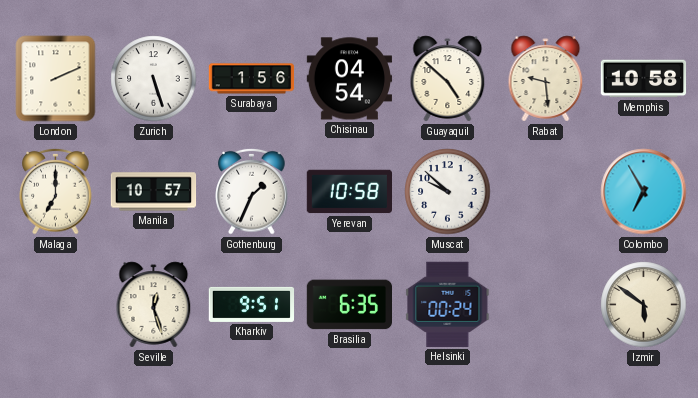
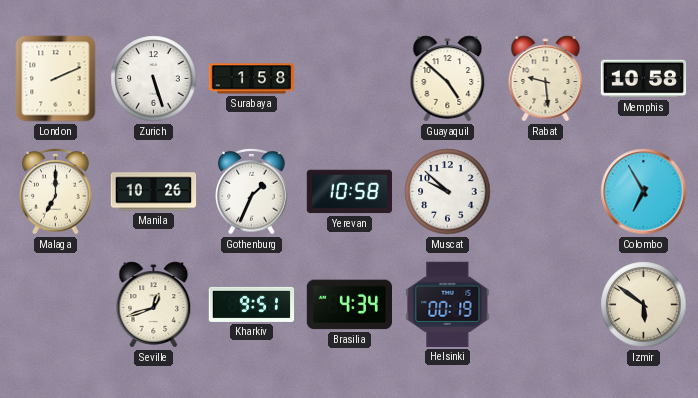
Surabaya: 1:56 -> 1:58 (252, 79)
Chisinau: 04:54 -> none (350, 79)
Manila: 10:57 -> 10:26 (154, 192)
Seville: 12:27 -> 12:42 (154, 305)
Brasilia: 6:35 -> 4:34 (349, 305)
Helsinki: 00:24 -> 00:19 (448, 304)
